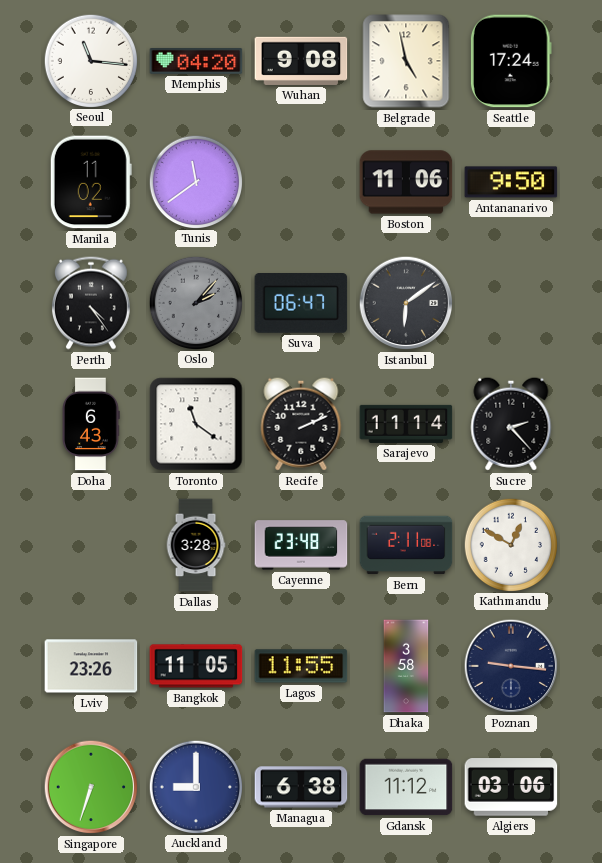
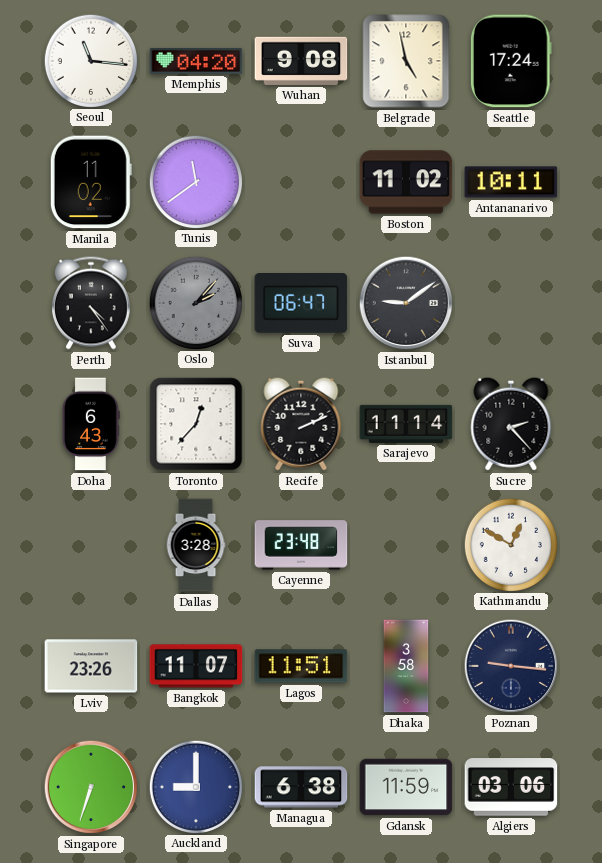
Boston: 11:06 -> 11:02 (406, 182)
Antananarivo: 9:50 -> 10:11 (511, 182)
Istanbul: 6:09 -> 9:09 (406, 303)
Toronto: 11:21 -> 12:37 (196, 424)
Bern: 2:11 -> none (406, 545)
Bangkok: 11:05 -> 11:07 (196, 666)
Lagos: 11:55 -> 11:51 (301, 666)
Gdansk: 11:12 -> 11:59 (406, 787)
